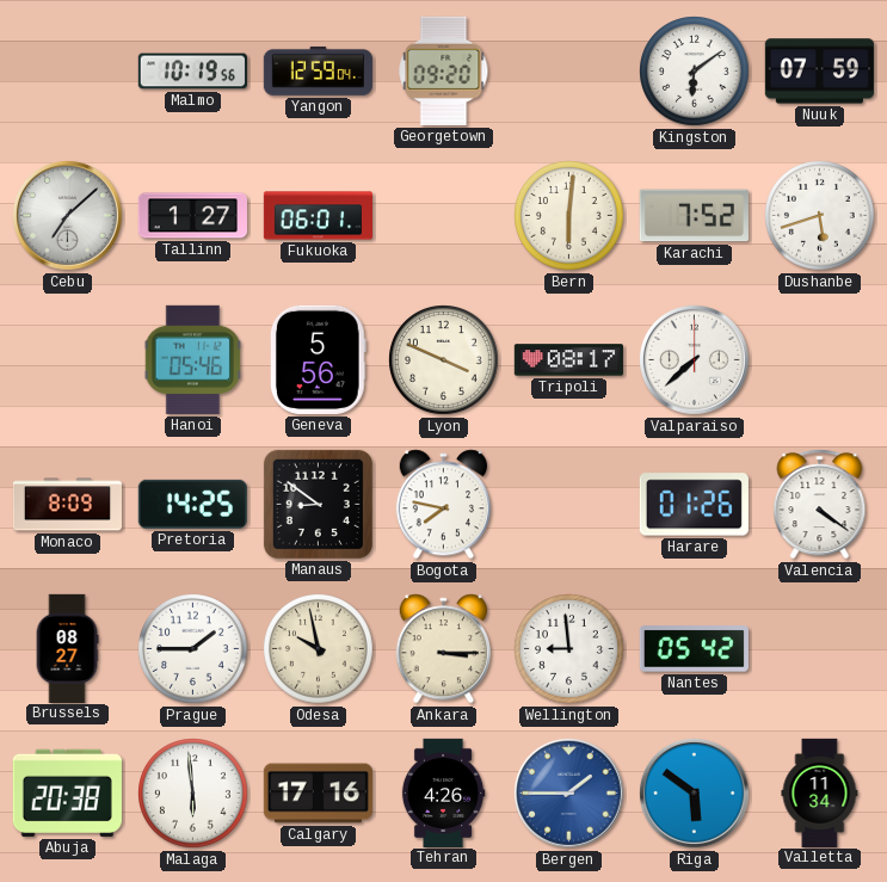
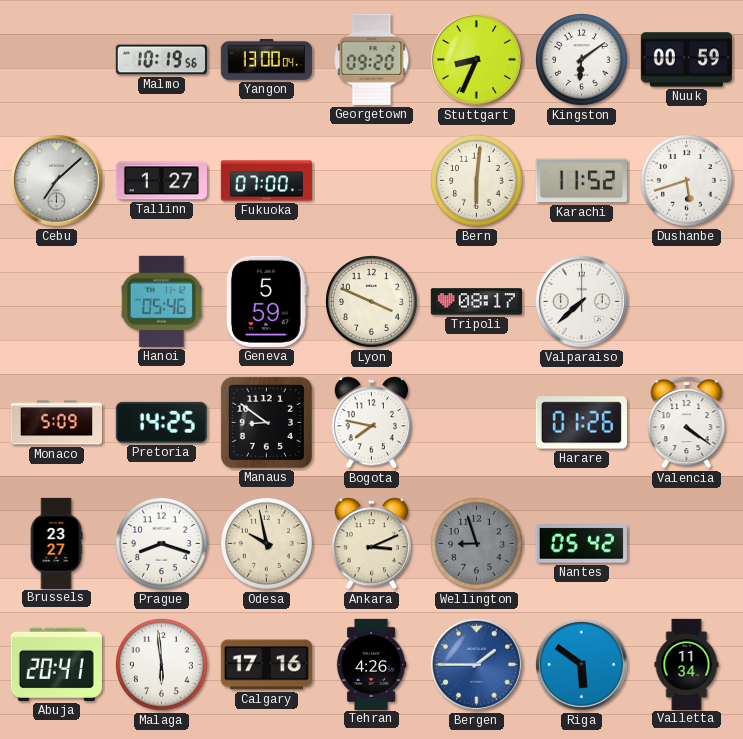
Yangon: 12:59 -> 13:00 (266, 59)
Stuttgart: none -> 8:34 (476, 59)
Nuuk: 07:59 -> 00:59 (686, 60)
Fukuoka: 06:01 -> 07:00 (266, 181)
Karachi: 7:52 -> 11:52 (581, 181)
Geneva: 5:56 -> 5:59 (267, 301)
Monaco: 8:09 -> 5:09 (56, 423)
Brussels: 08:27 -> 23:27 (56, 543)
Prague: 1:45 -> 8:18 (162, 544)
Ankara: 3:15 -> 3:11 (371, 544)
Wellington: 8:59 -> 8:57 (477, 544)
Wellington dial: white -> grey (477, 544)
Abuja: 20:38 -> 20:41 (56, 664)
